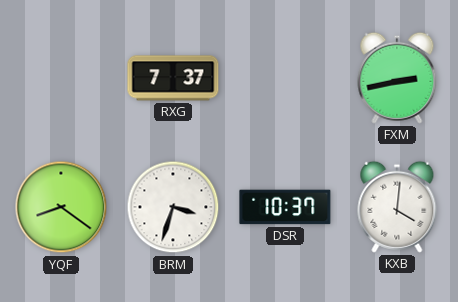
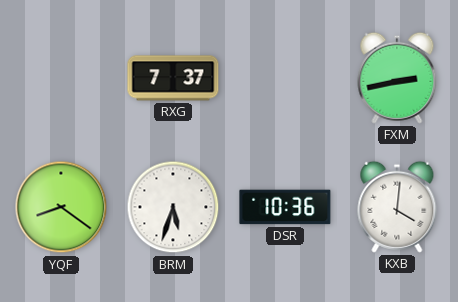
BRM: 3:33 -> 5:33 (173, 207)
DSR: 10:37 -> 10:36 (285, 207)
